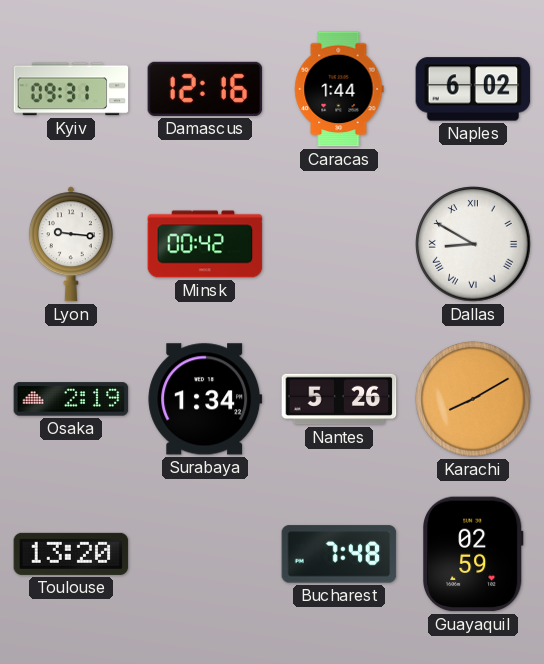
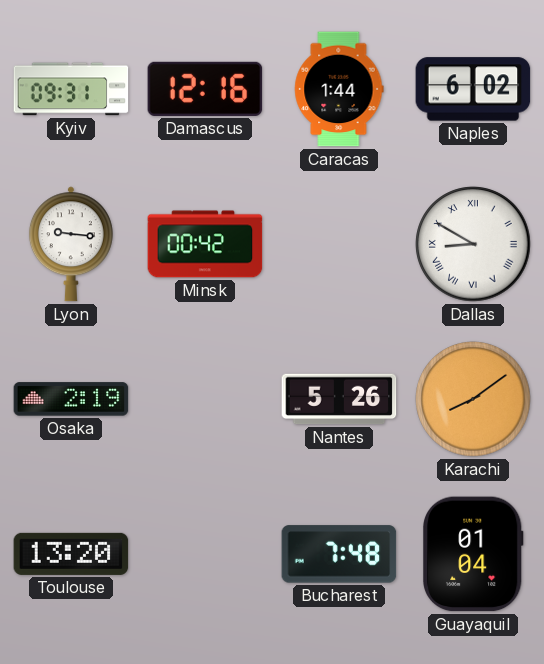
Surabaya: 1:34 -> none (205, 399)
Karachi: 8:10 -> 8:09 (473, 399)
Guayaquil: 02:59 -> 01:04 (474, 554)
